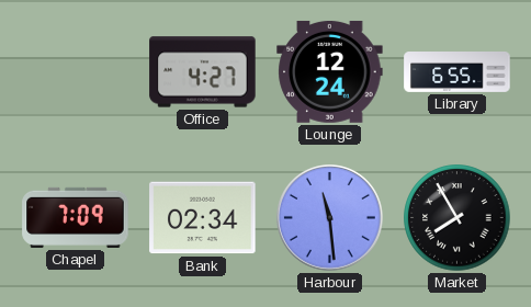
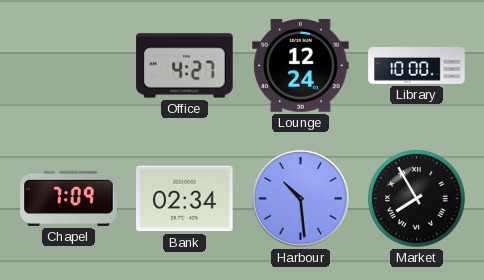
Library: 6:55 -> 10:00 (417, 66)
Harbour: 11:29 -> 10:29 (301, 199)
